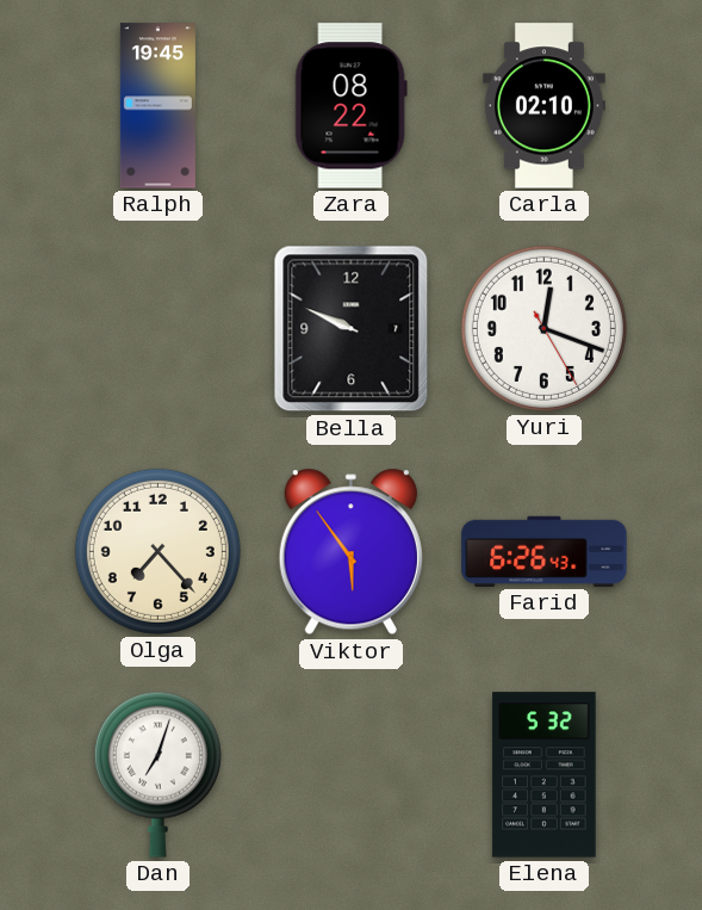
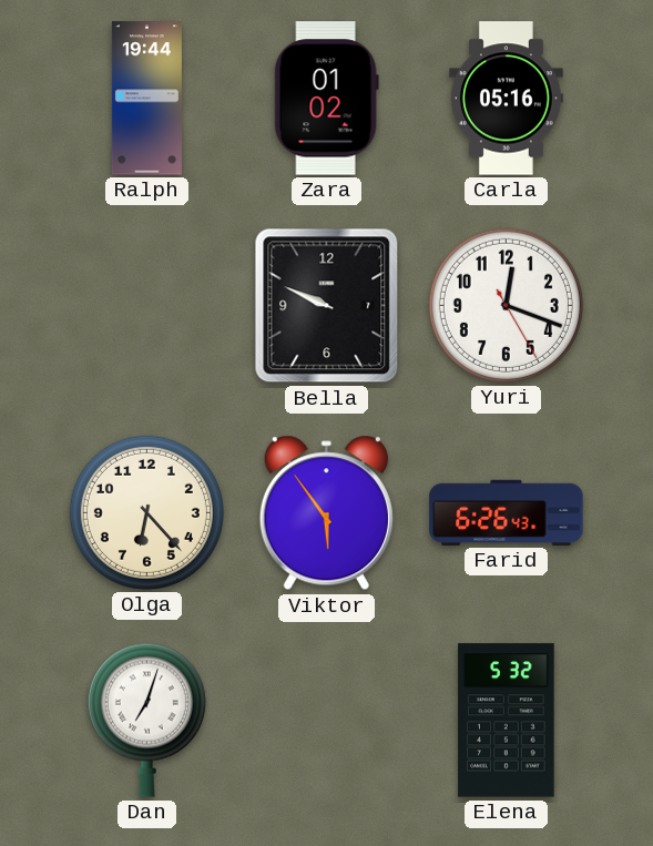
Ralph: 19:45 -> 19:44 (146, 99)
Zara: 08:22 -> 01:02 (326, 99)
Carla: 02:10 -> 05:16 (506, 99)
Olga: 7:23 -> 6:23 (146, 512)
